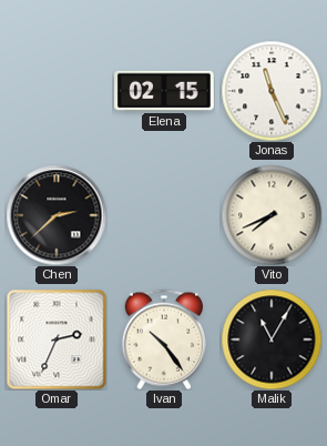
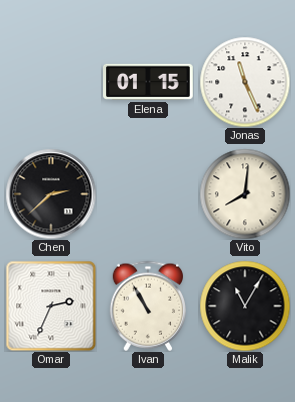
Elena: 02:15 -> 01:15 (149, 82)
Vito: 7:41 -> 8:01 (245, 194)
Ivan: 10:24 -> 10:55 (147, 306)
